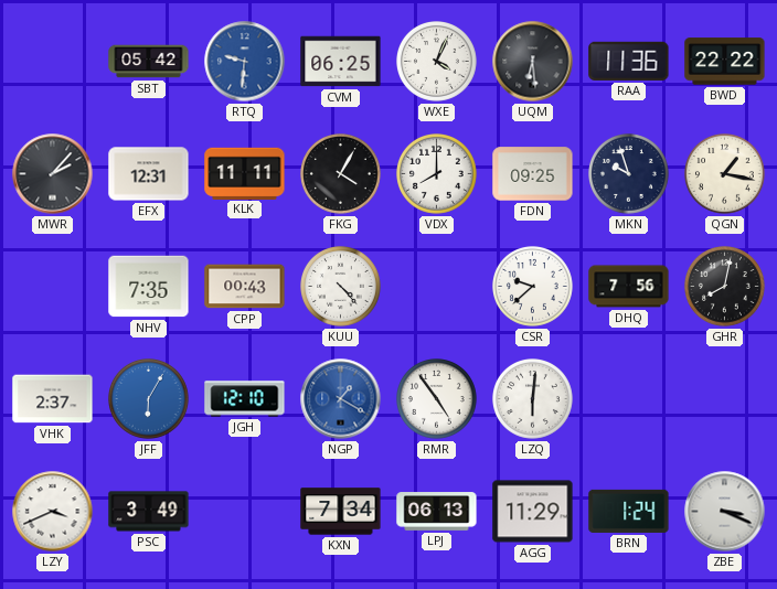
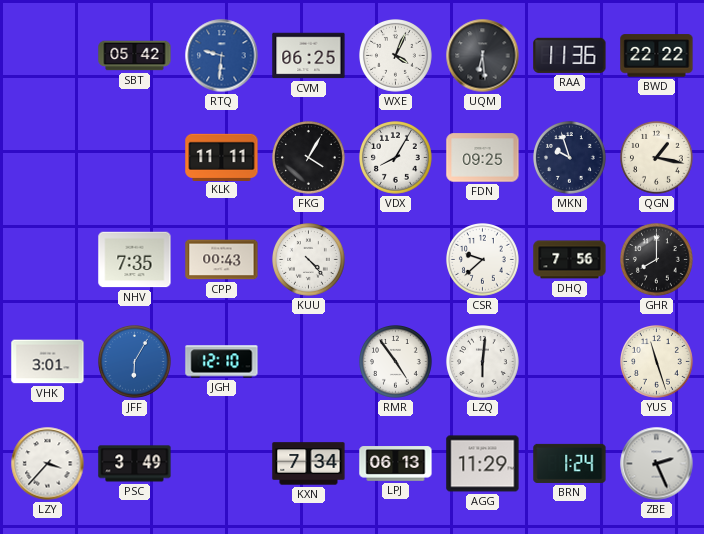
MWR: 2:07 -> none (53, 174)
EFX: 12:31 -> none (149, 174)
VDX: 8:00 -> 8:05 (396, 158)
GHR: 8:02 -> 8:00 (657, 260)
VHK: 2:37 -> 3:01 (48, 362)
NGP: 1:20 -> none (341, 399)
YUS: none -> 11:27 (657, 362)
LZY: 3:41 -> 3:37 (48, 464)
ZBE: 3:19 -> 2:26 (657, 464)
